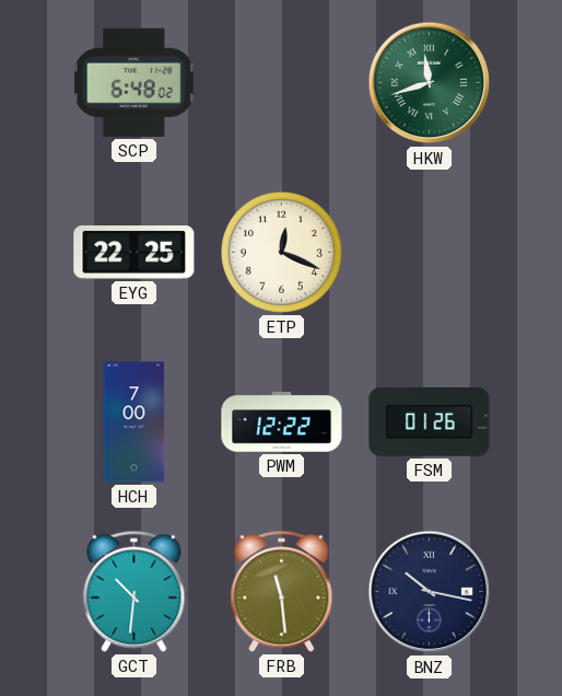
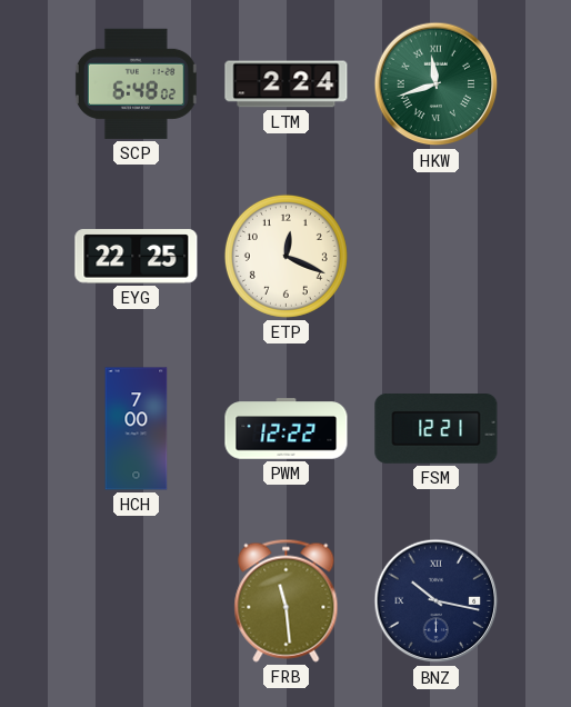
LTM: none -> 2:24 (287, 84)
FSM: 01:26 -> 12:21 (437, 429)
GCT: 10:31 -> none (134, 591)
